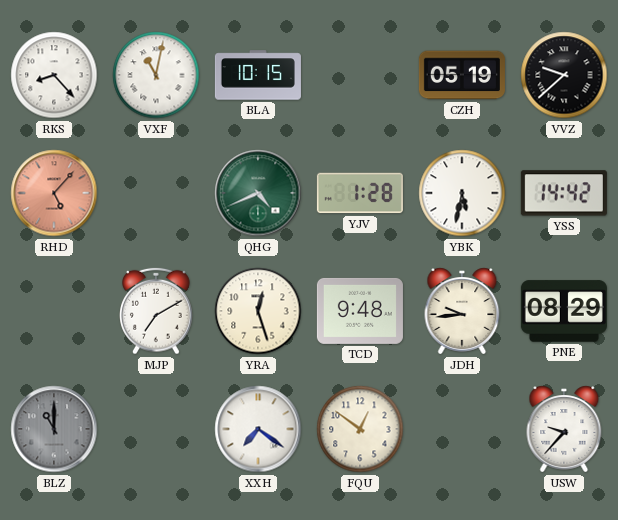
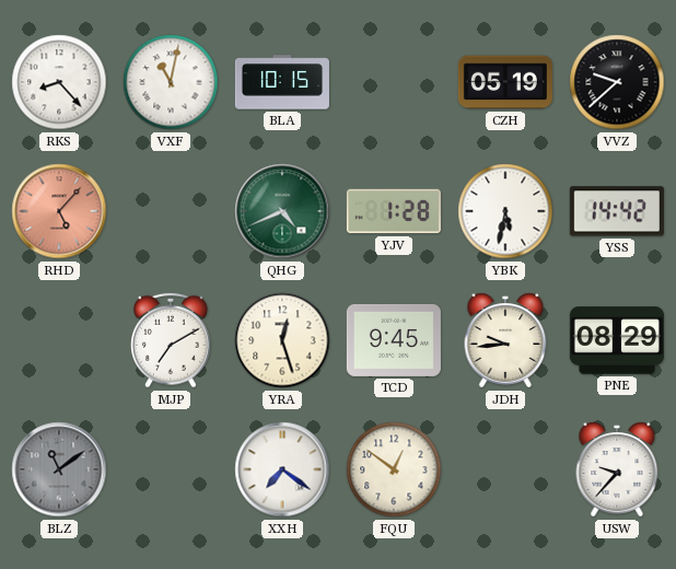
TCD: 9:48 -> 9:45 (394, 340)
BLZ: 11:00 -> 11:09 (59, 469)
